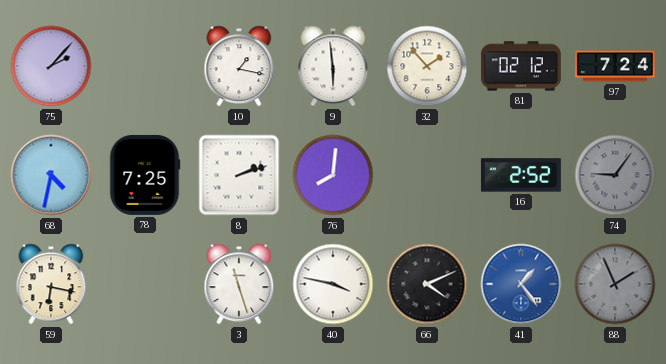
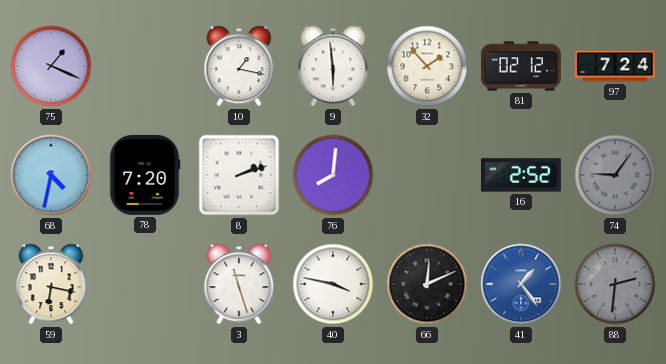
75: 2:07 -> 1:19 (51, 66)
78: 7:25 -> 7:20 (145, 175)
66: 4:11 -> 12:11 (427, 284)
88: 1:56 -> 2:31 (615, 284)
